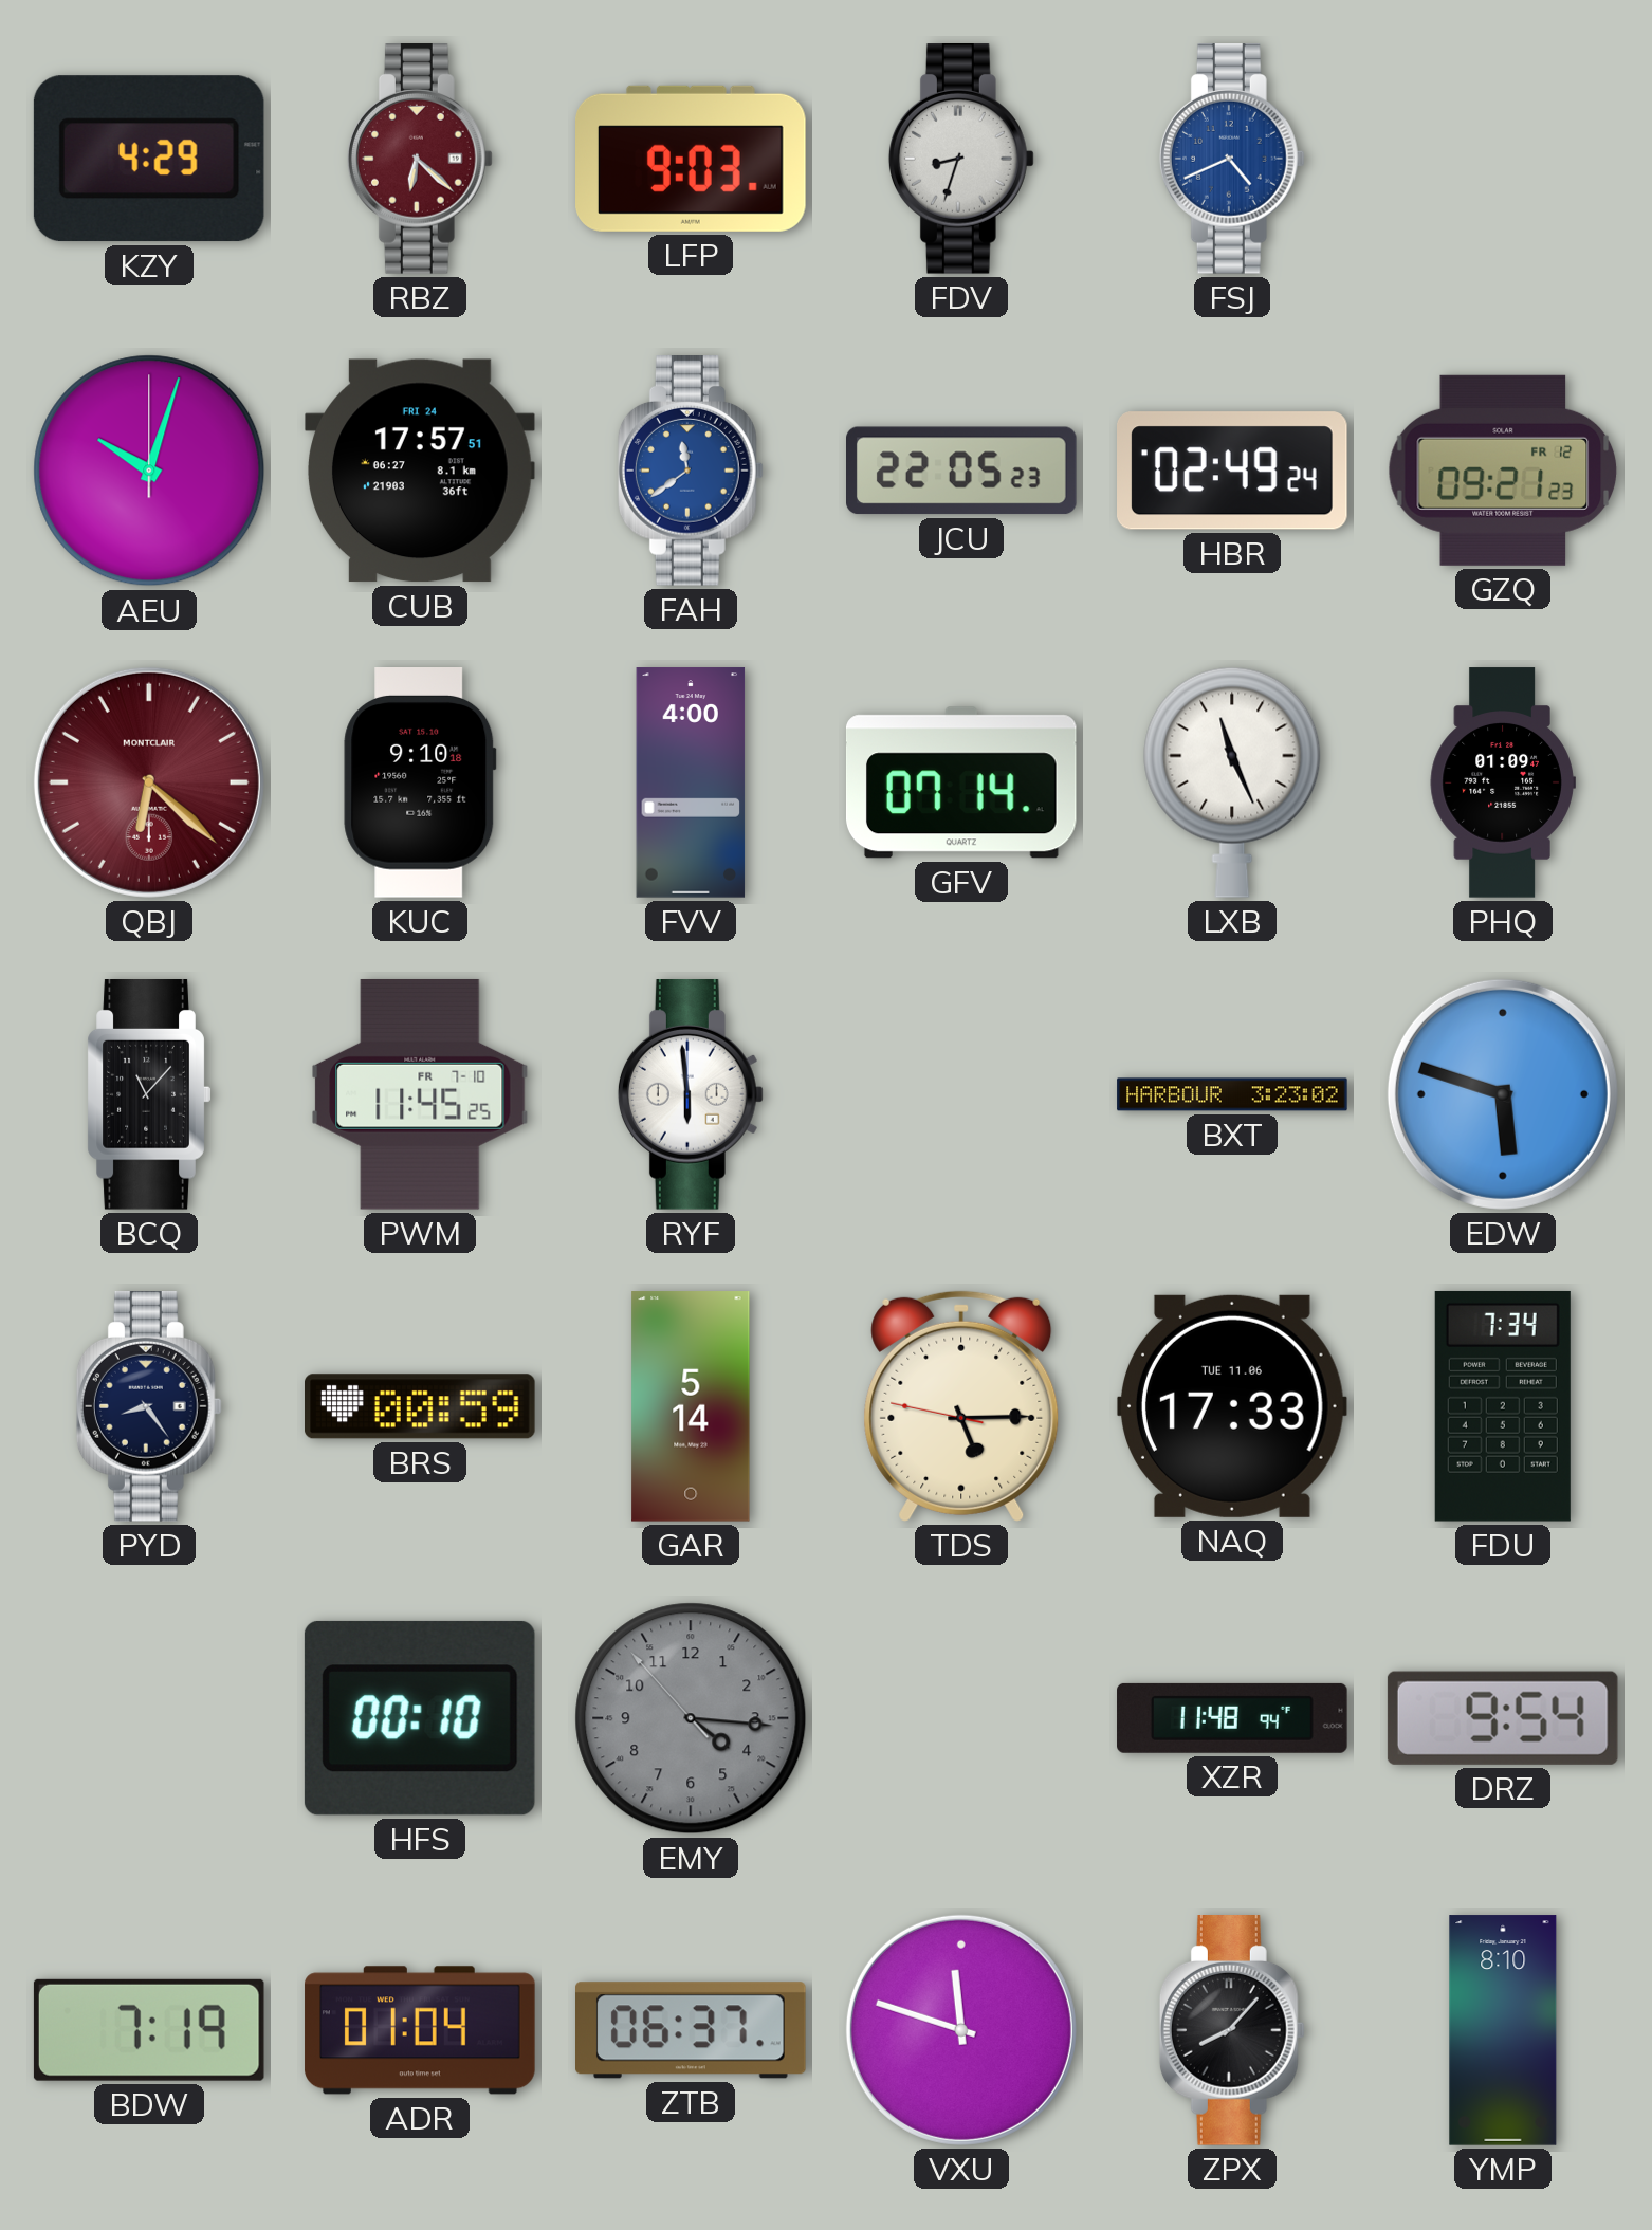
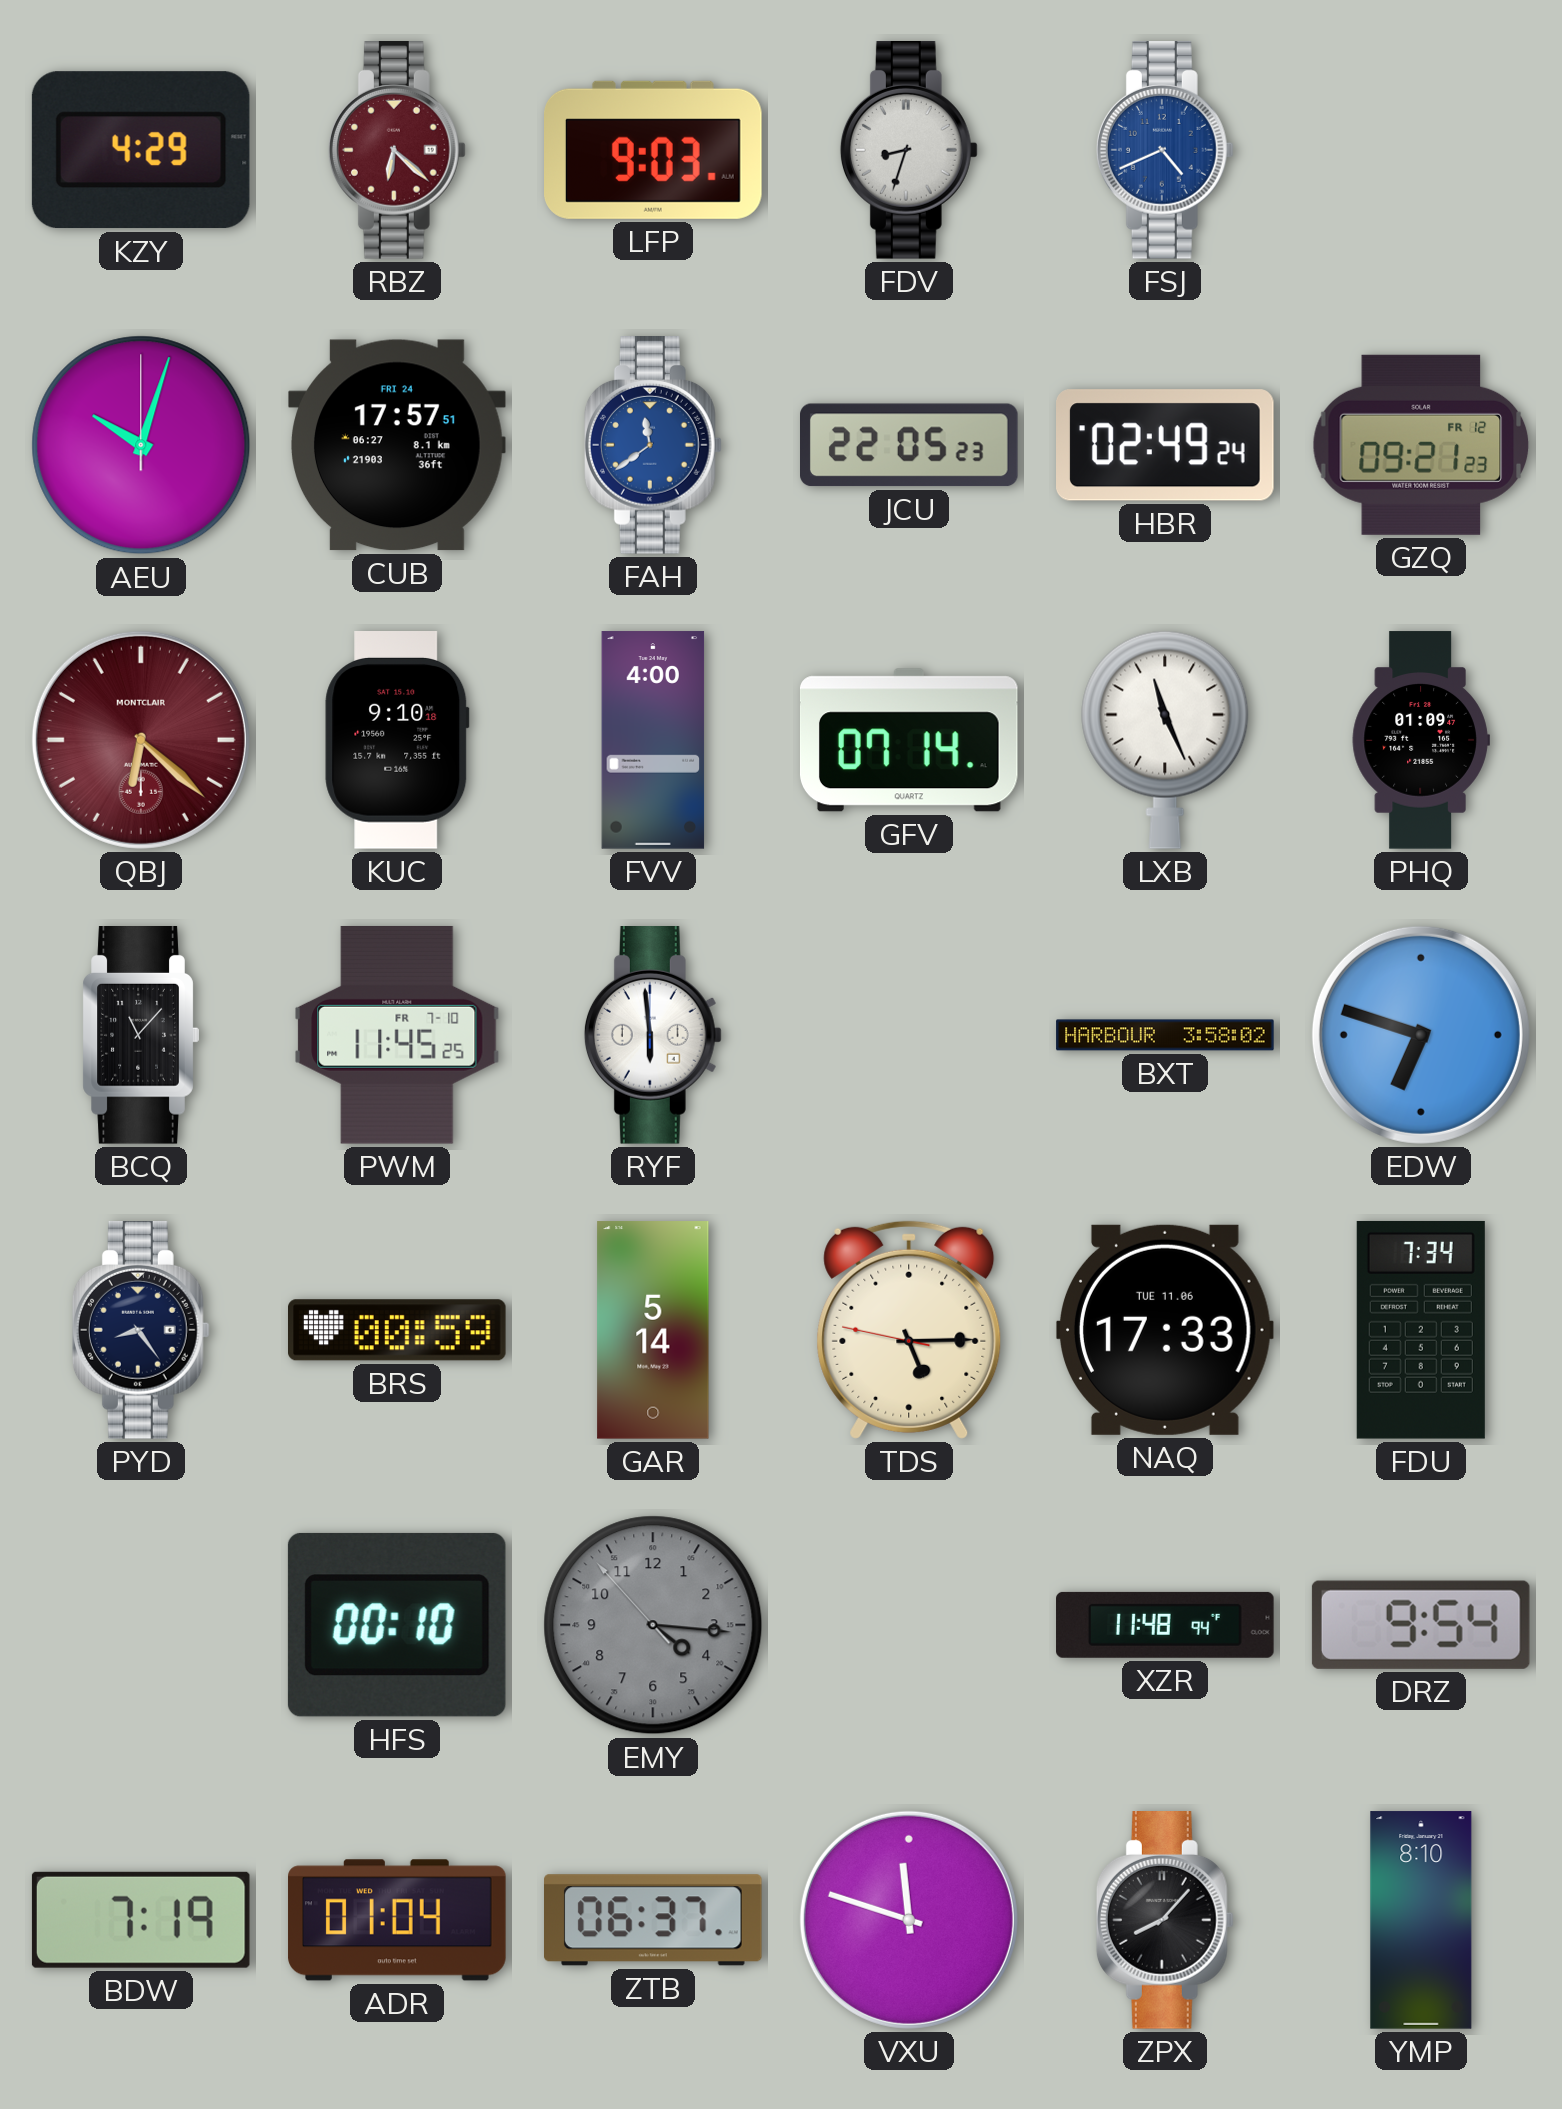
BXT: 3:23 -> 3:58 (1165, 1035)
EDW: 5:48 -> 6:48 (1421, 1035)
